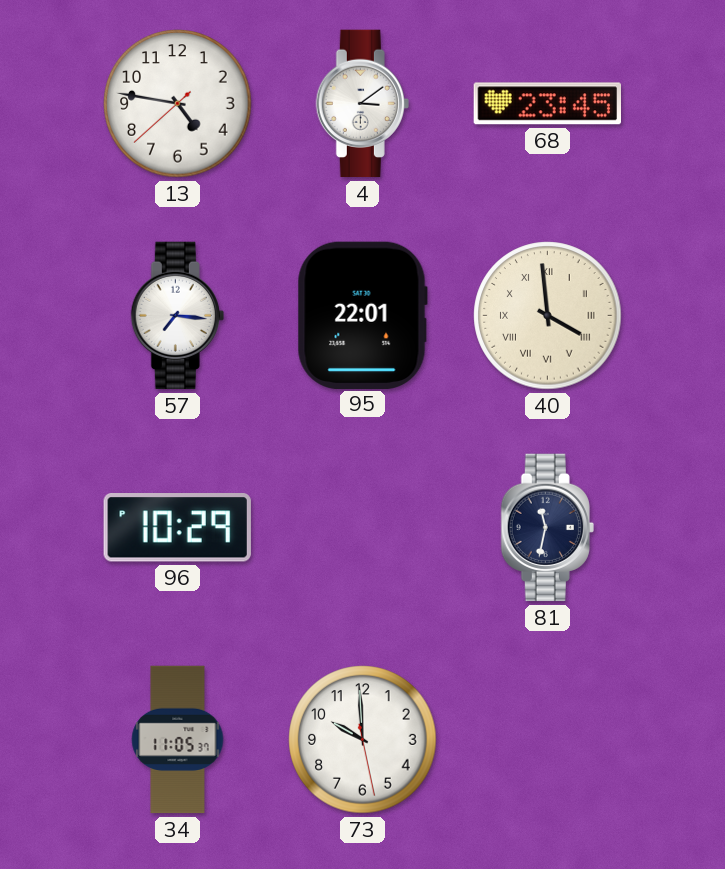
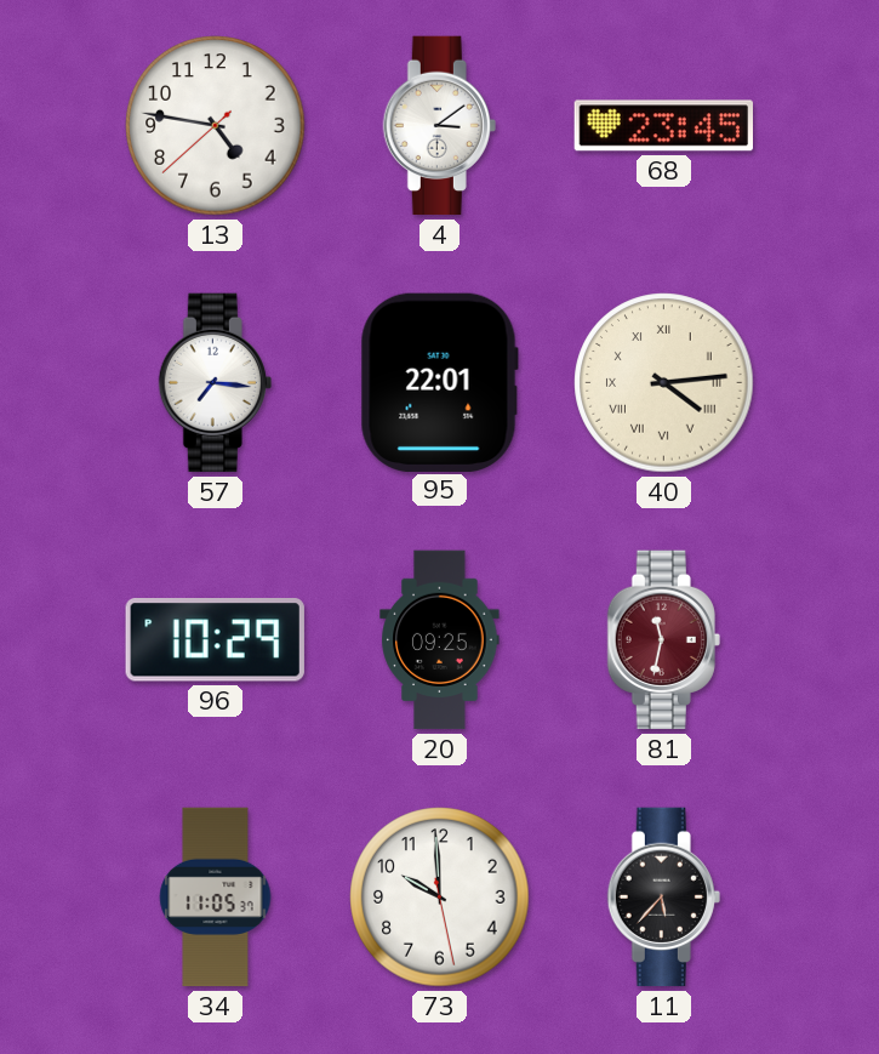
40: 3:59 -> 4:14 (664, 383)
20: none -> 09:25 (440, 640)
81 dial: navy -> burgundy (663, 640)
11: none -> 5:37 (663, 898)
